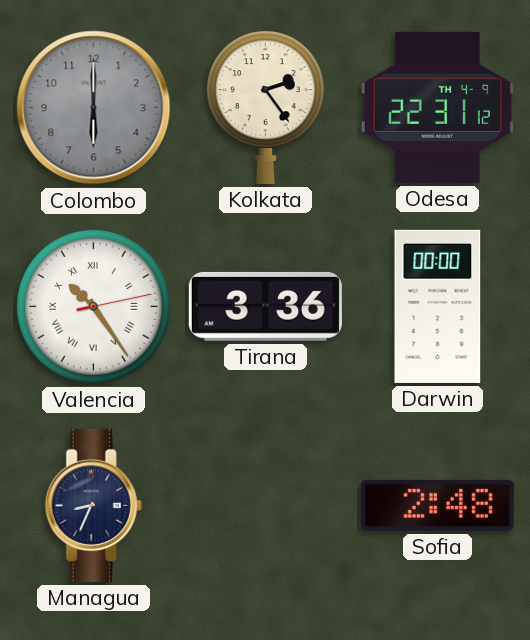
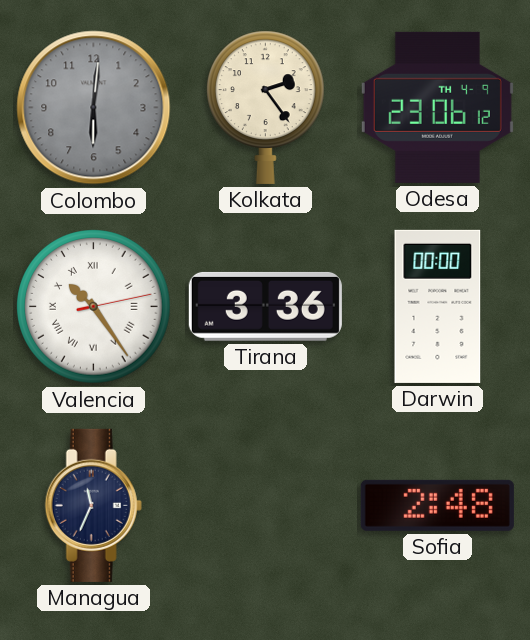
Colombo: 6:00 -> 6:01 (94, 108)
Odesa: 22:31 -> 23:06 (437, 107)
Managua: 8:34 -> 11:34 (93, 505)
